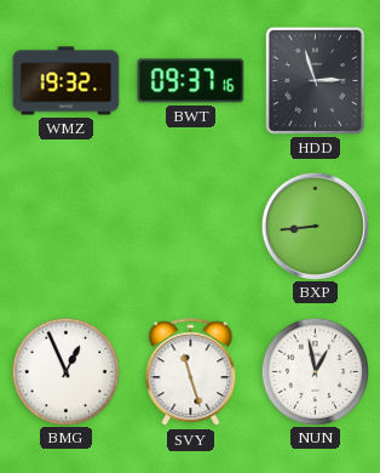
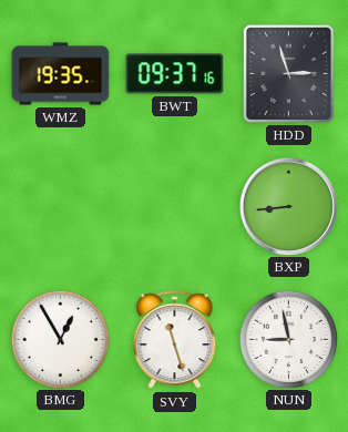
WMZ: 19:32 -> 19:35 (61, 74)
BMG: 12:56 -> 12:55 (60, 339)
NUN: 12:58 -> 8:58 (288, 339)
